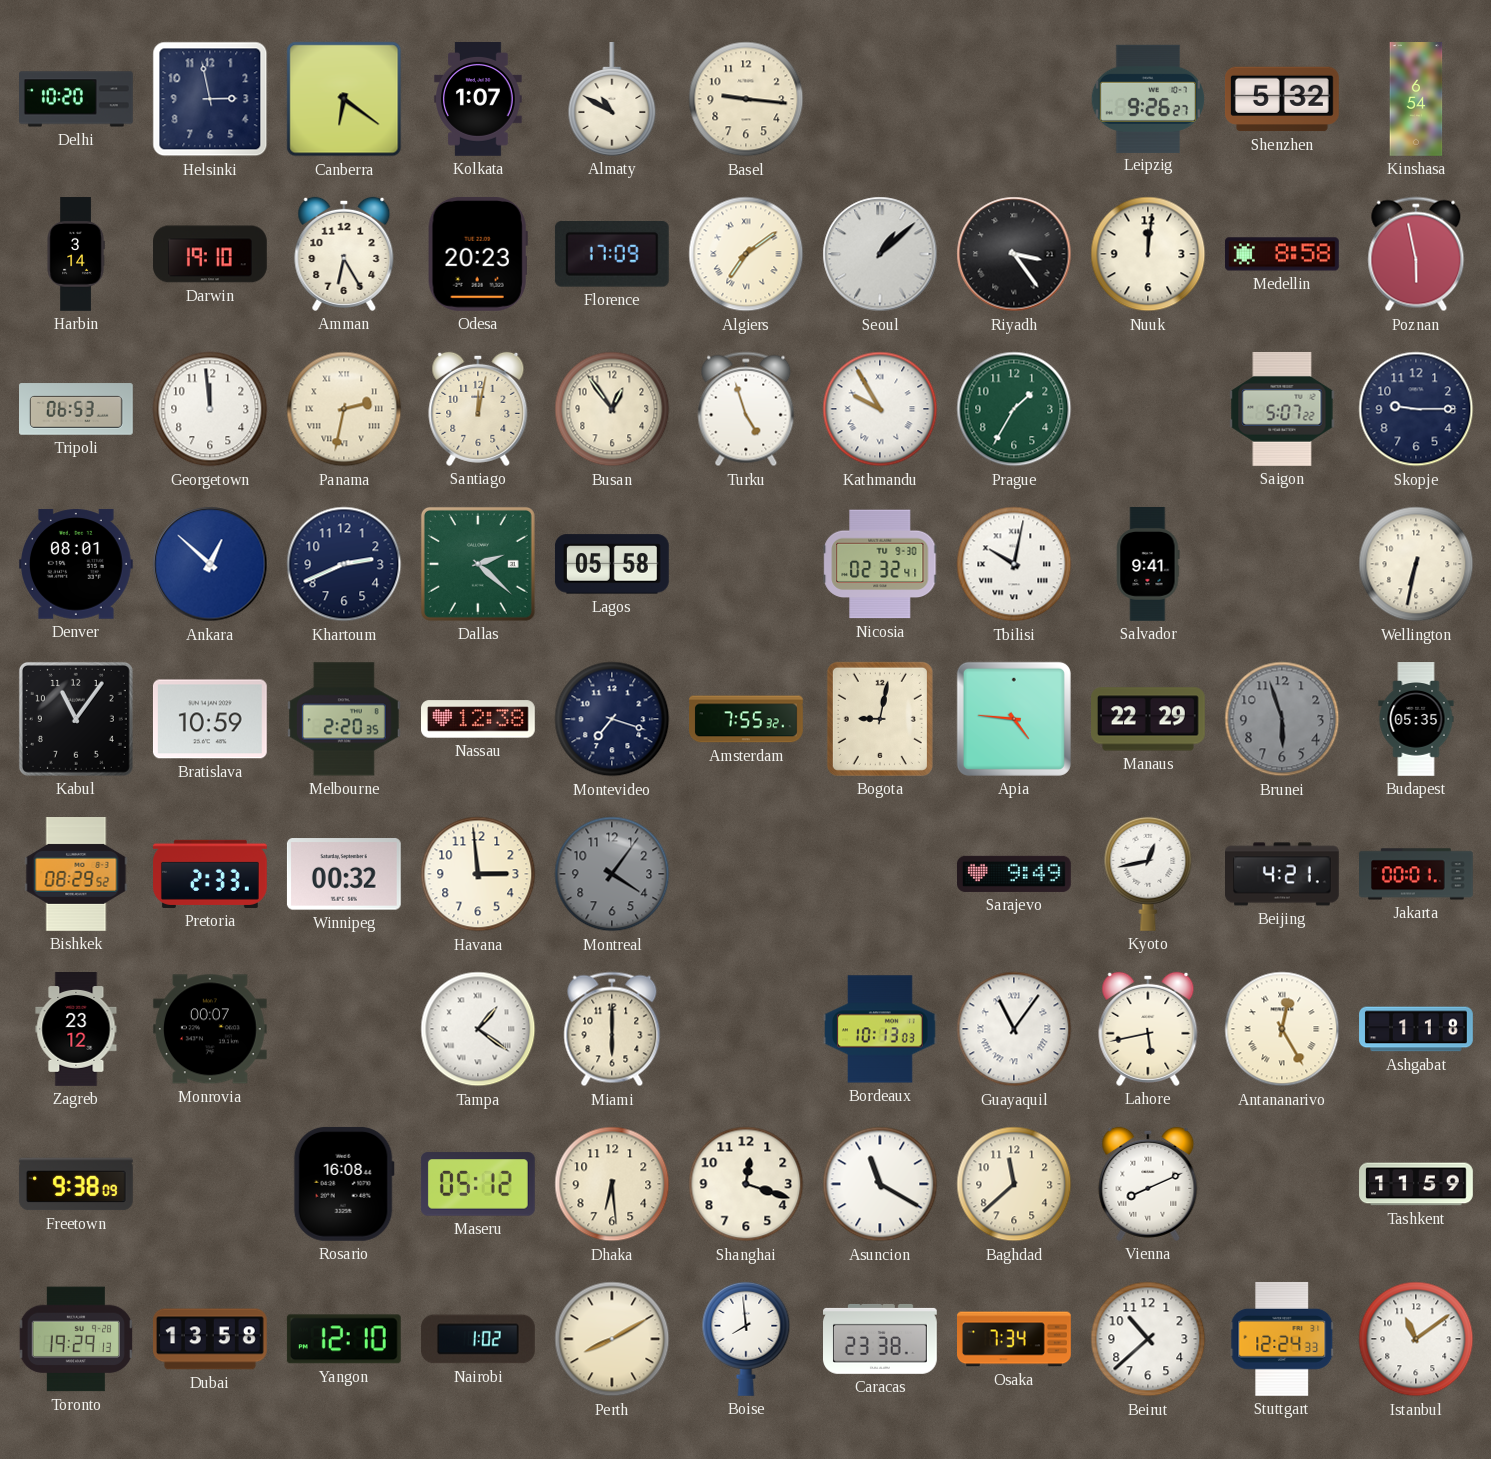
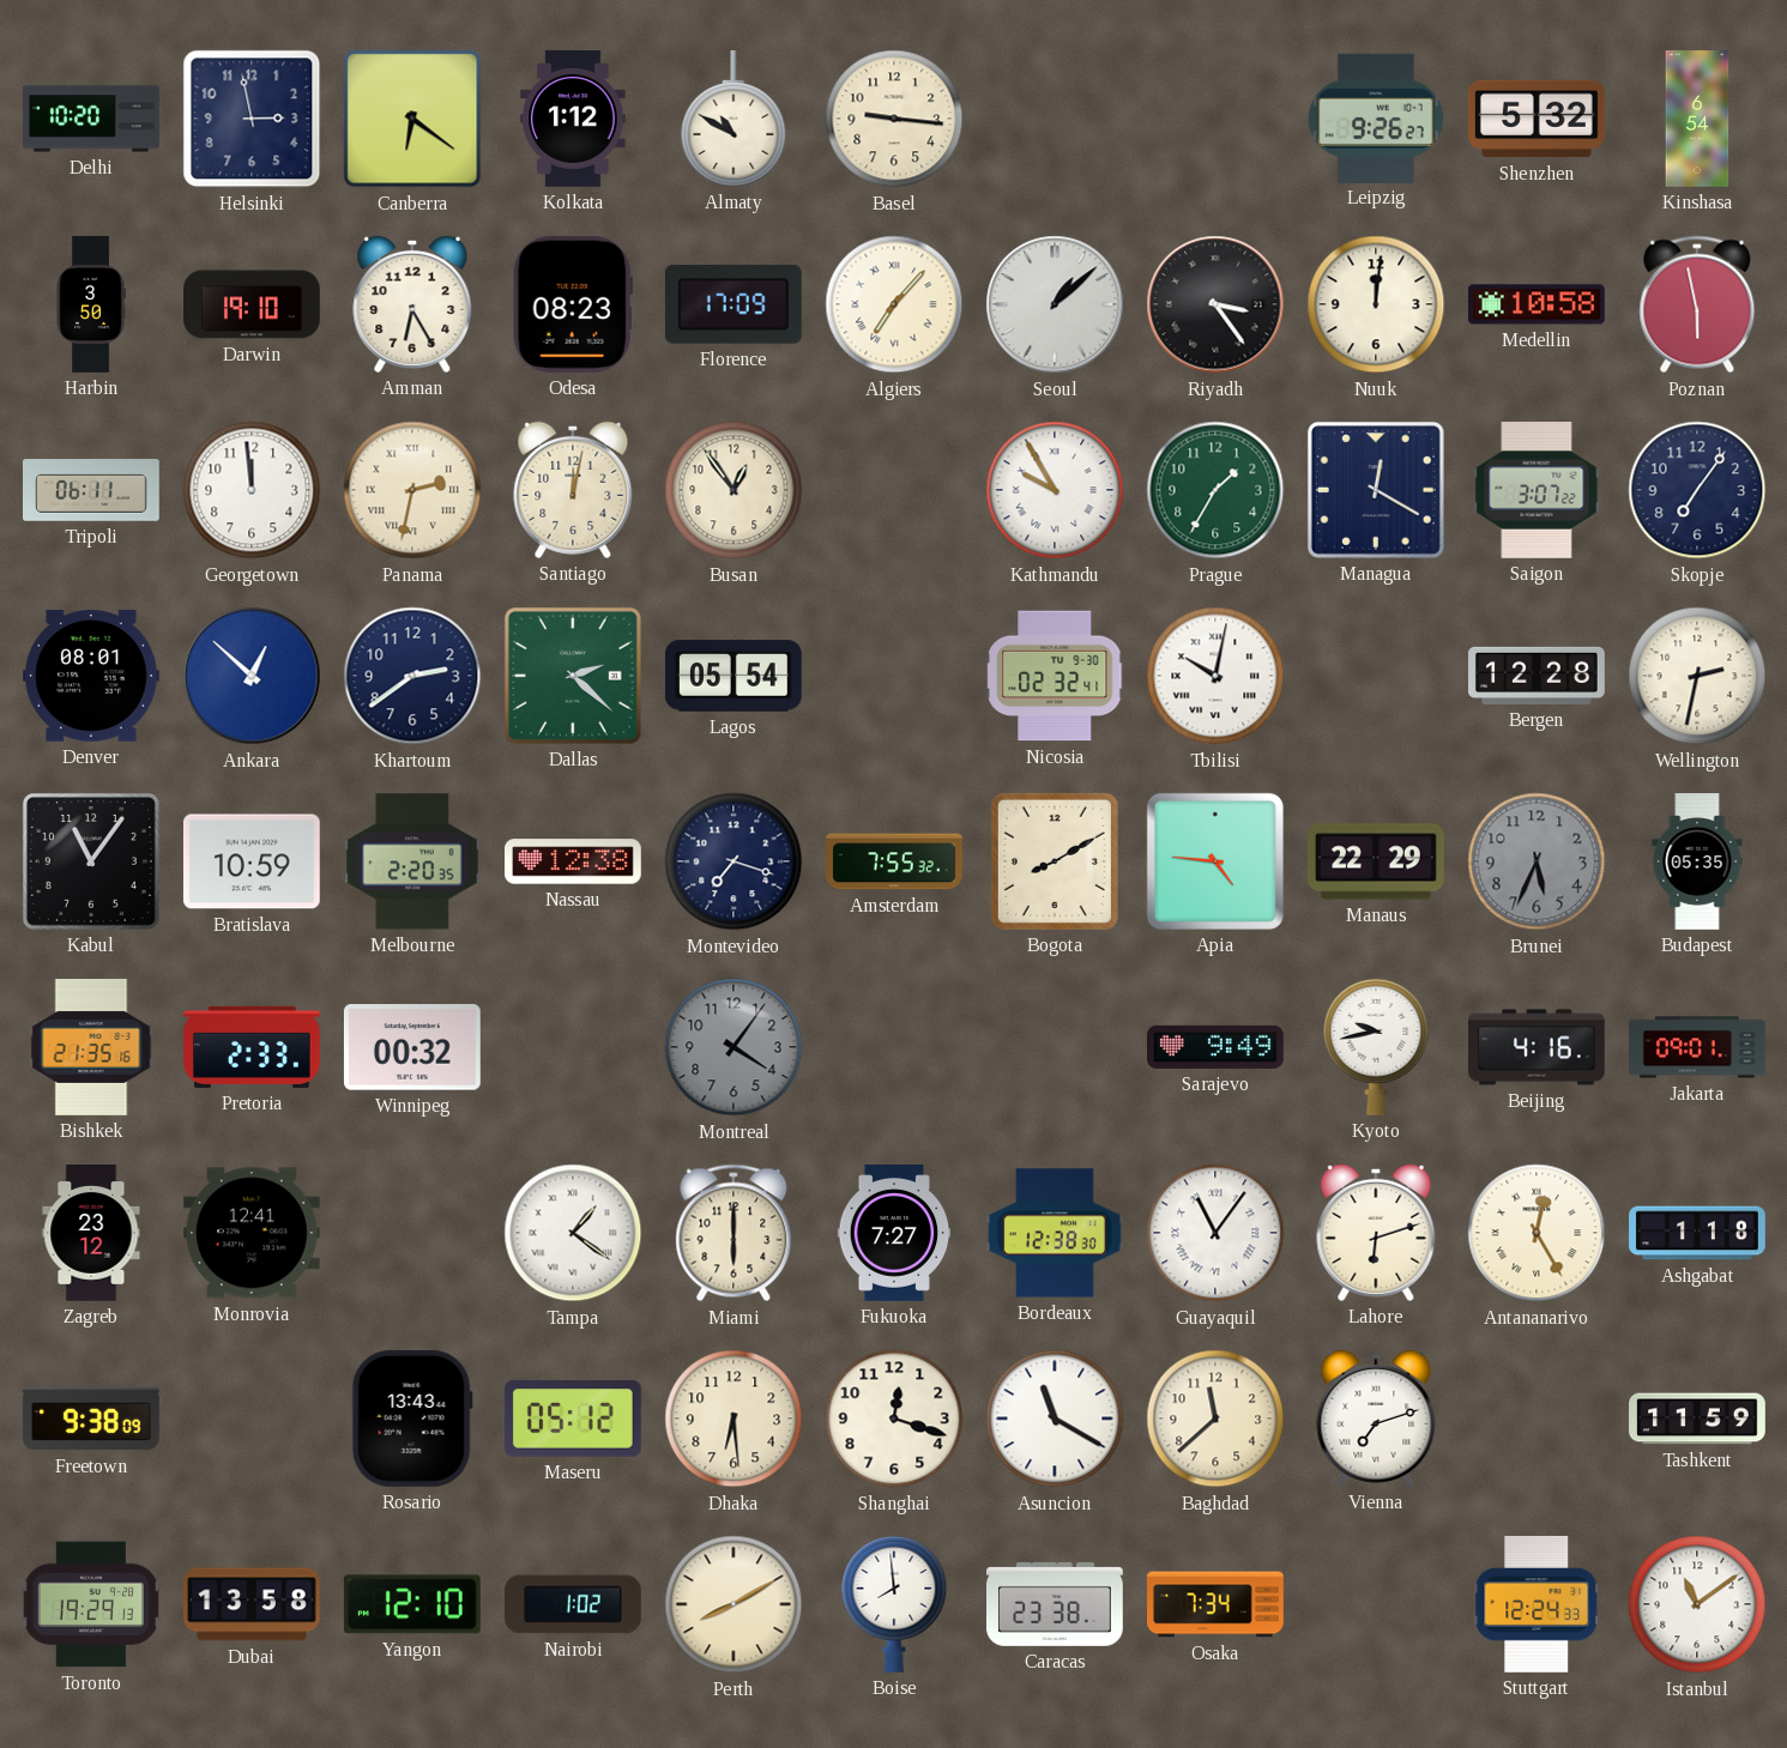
Kolkata: 1:07 -> 1:12 (573, 120)
Harbin: 3:14 -> 3:50 (91, 304)
Odesa: 20:23 -> 08:23 (573, 304)
Algiers: 7:09 -> 7:07 (894, 304)
Medellin: 8:58 -> 10:58 (1538, 304)
Tripoli: 06:53 -> 06:11 (92, 490)
Turku: 4:57 -> none (746, 409)
Managua: none -> 12:20 (1376, 490)
Saigon: 5:07 -> 3:07 (1537, 490)
Skopje: 9:15 -> 7:06 (1697, 490)
Khartoum: 2:41 -> 2:39 (412, 676)
Lagos: 05:58 -> 05:54 (733, 676)
Salvador: 9:41 -> none (1148, 565)
Bergen: none -> 12:28 (1538, 676)
Wellington: 6:32 -> 2:32 (1697, 676)
Bogota: 9:02 -> 8:10 (1055, 861)
Brunei: 5:57 -> 5:34 (1537, 861)
Bishkek: 08:29 -> 21:35 (91, 1048)
Havana: 2:59 -> none (478, 874)
Kyoto: 12:43 -> 9:43 (1376, 1047)
Beijing: 4:21 -> 4:16 (1538, 1047)
Jakarta: 00:01 -> 09:01 (1698, 1047)
Monrovia: 00:07 -> 12:41 (252, 1233)
Fukuoka: none -> 7:27 (894, 1234)
Bordeaux: 10:13 -> 12:38 (1056, 1233)
Lahore: 5:43 -> 6:12 (1376, 1233)
Rosario: 16:08 -> 13:43 (412, 1419)
Vienna: 8:11 -> 7:12 (1376, 1419)
Beirut: 10:38 -> none (1148, 1339)
